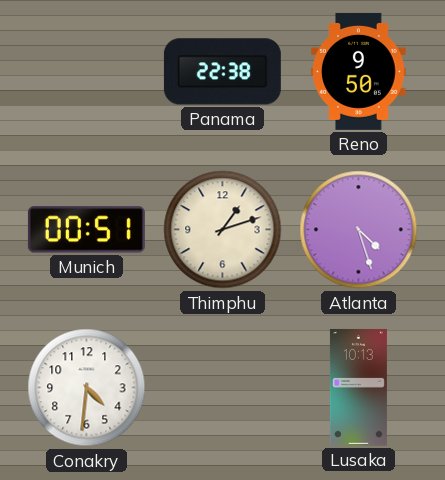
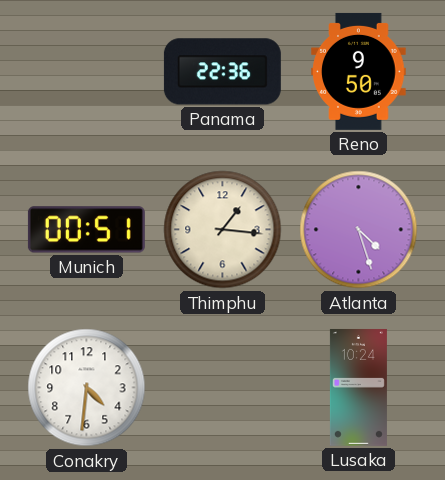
Panama: 22:38 -> 22:36 (222, 72)
Thimphu: 1:12 -> 1:16 (223, 230)
Lusaka: 10:13 -> 10:24 (358, 387)
